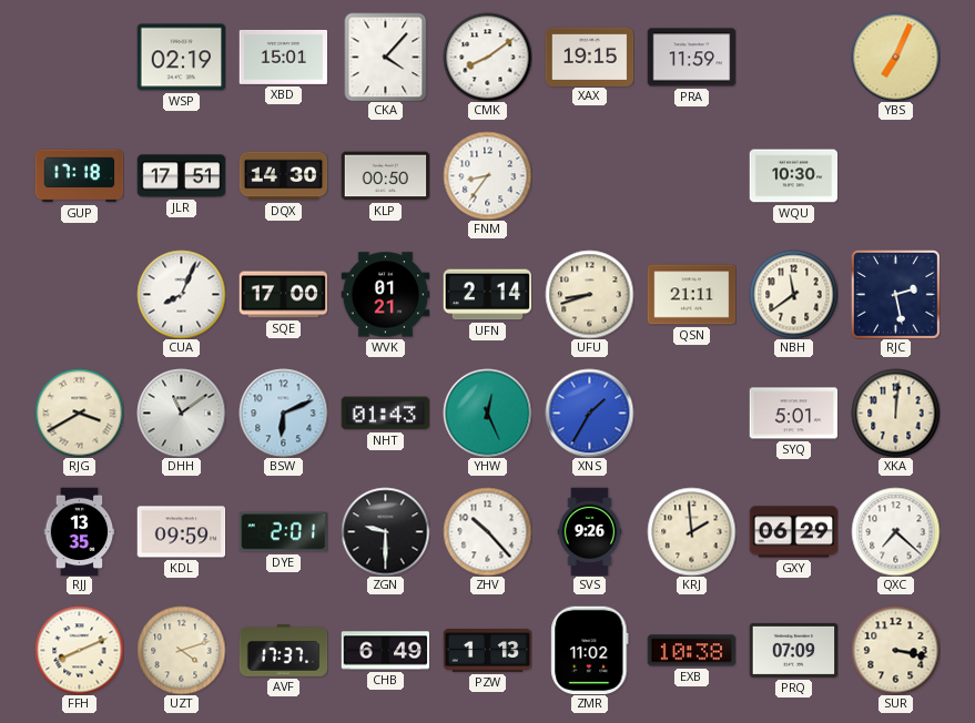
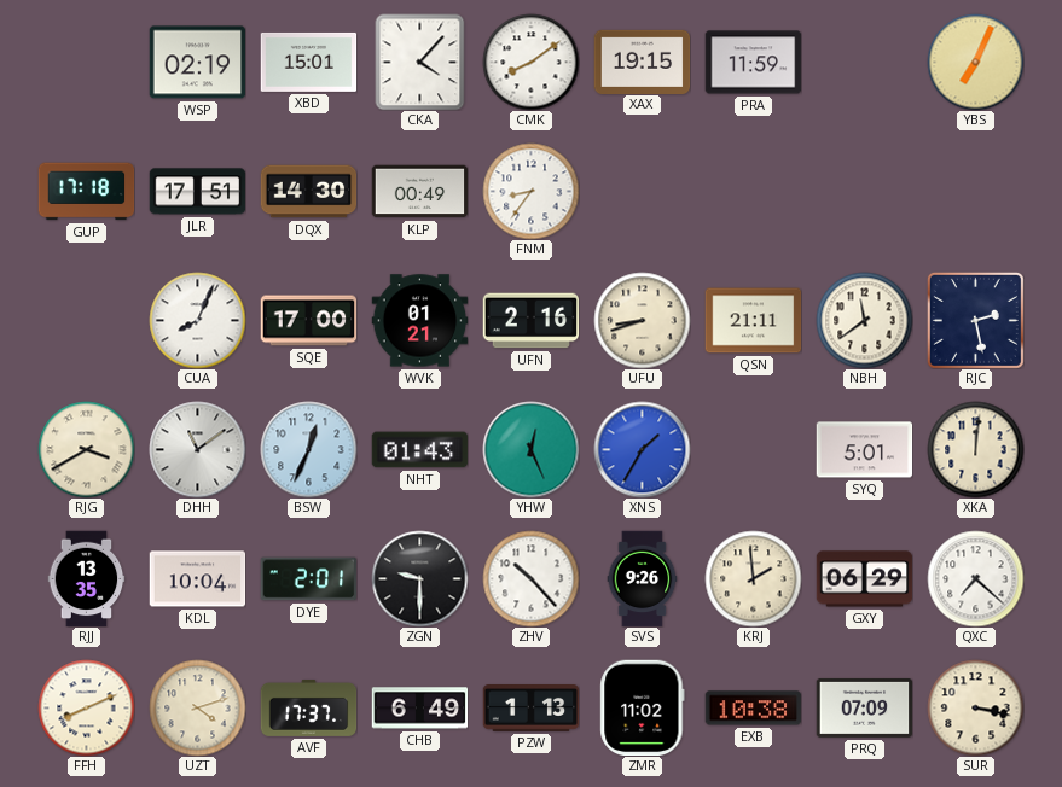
KLP: 00:50 -> 00:49 (419, 192)
WQU: 10:30 -> none (793, 176)
UFN: 2:14 -> 2:16 (530, 321)
BSW: 6:11 -> 12:34 (308, 449)
KDL: 09:59 -> 10:04 (197, 579)
